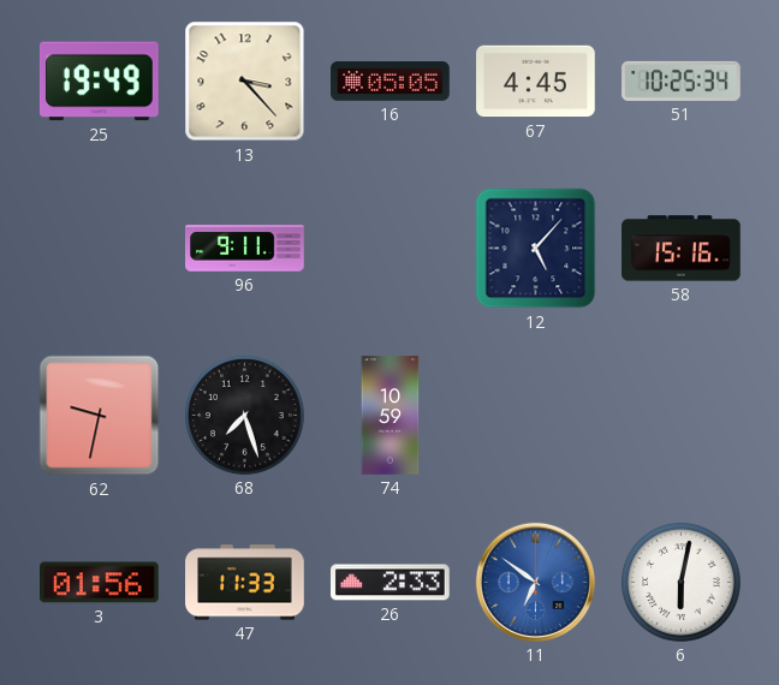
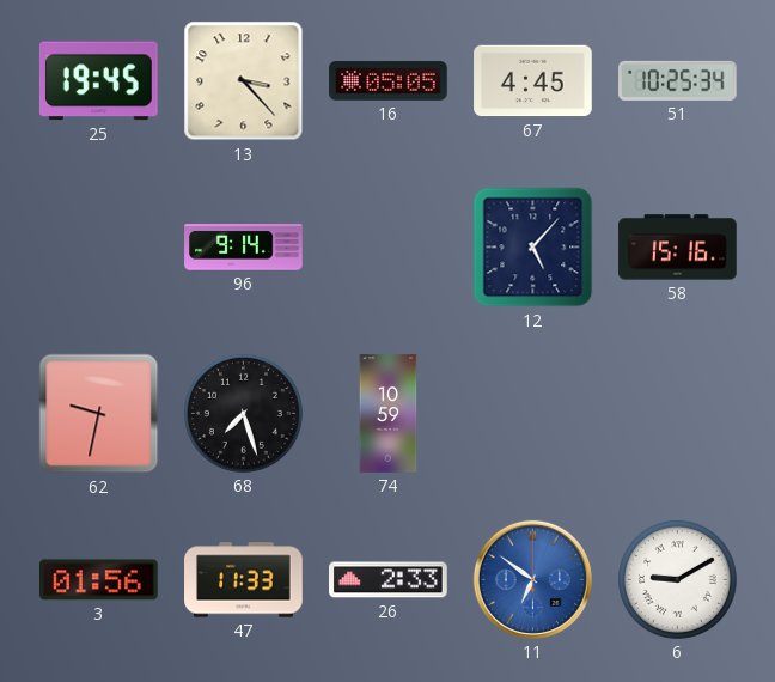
25: 19:49 -> 19:45 (98, 81)
96: 9:11 -> 9:14 (244, 248)
6: 6:02 -> 9:10 (677, 579)
